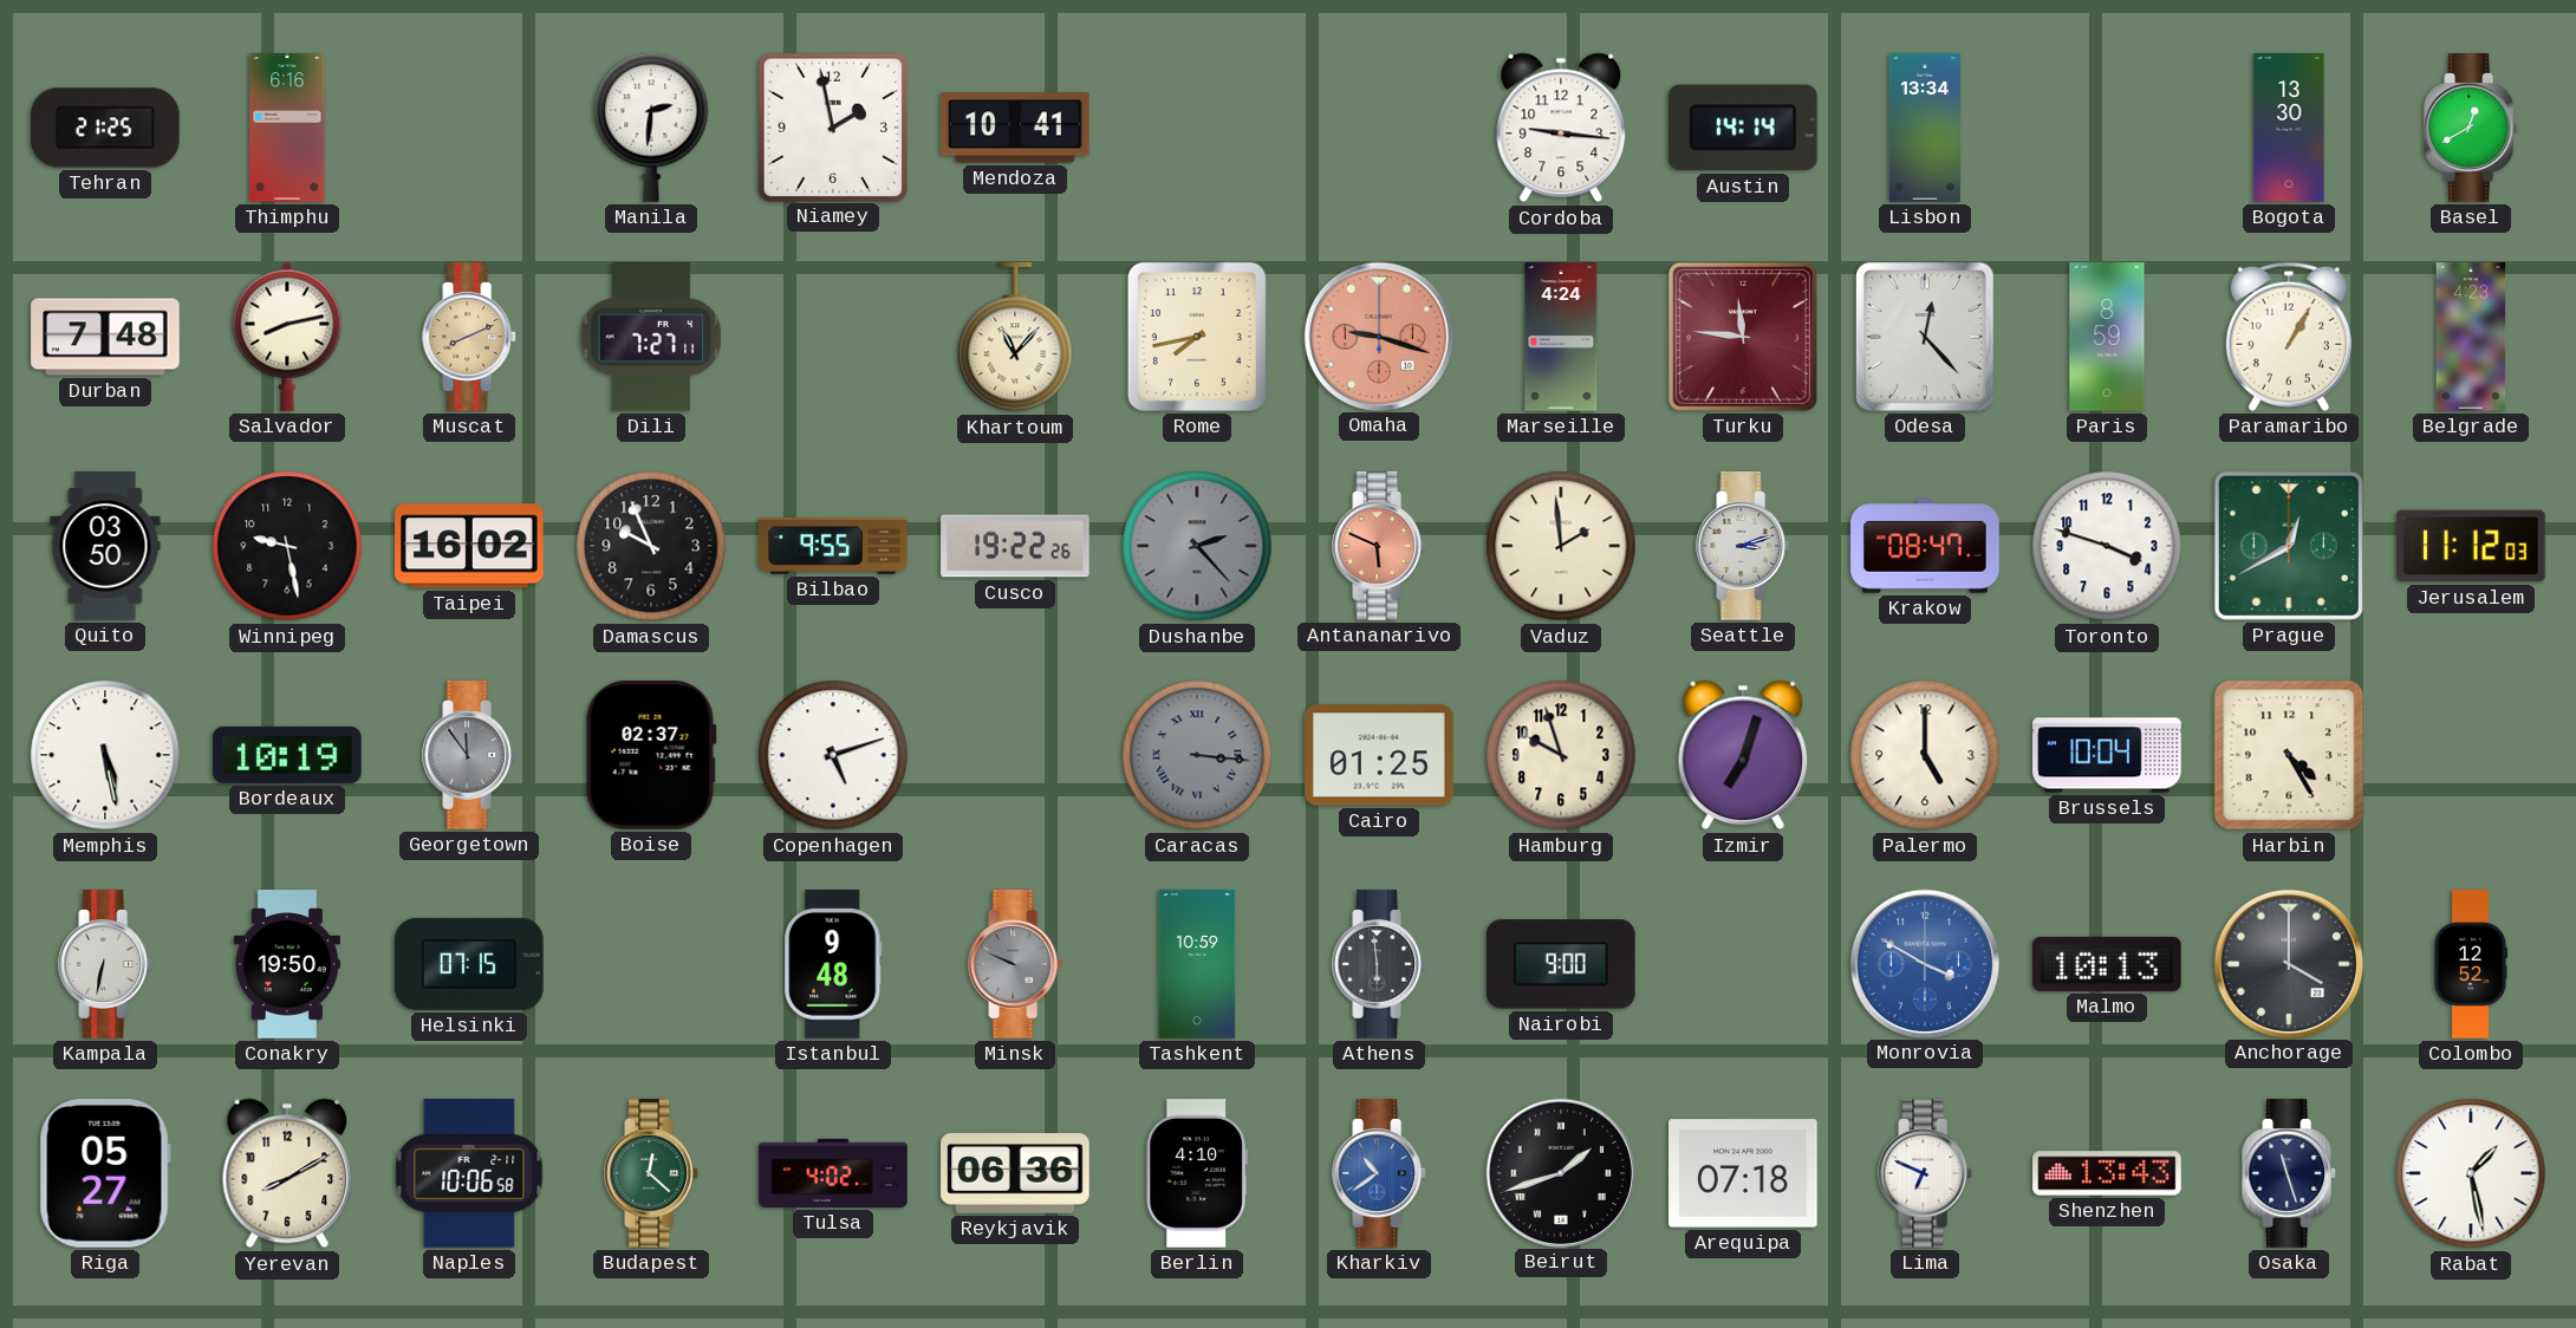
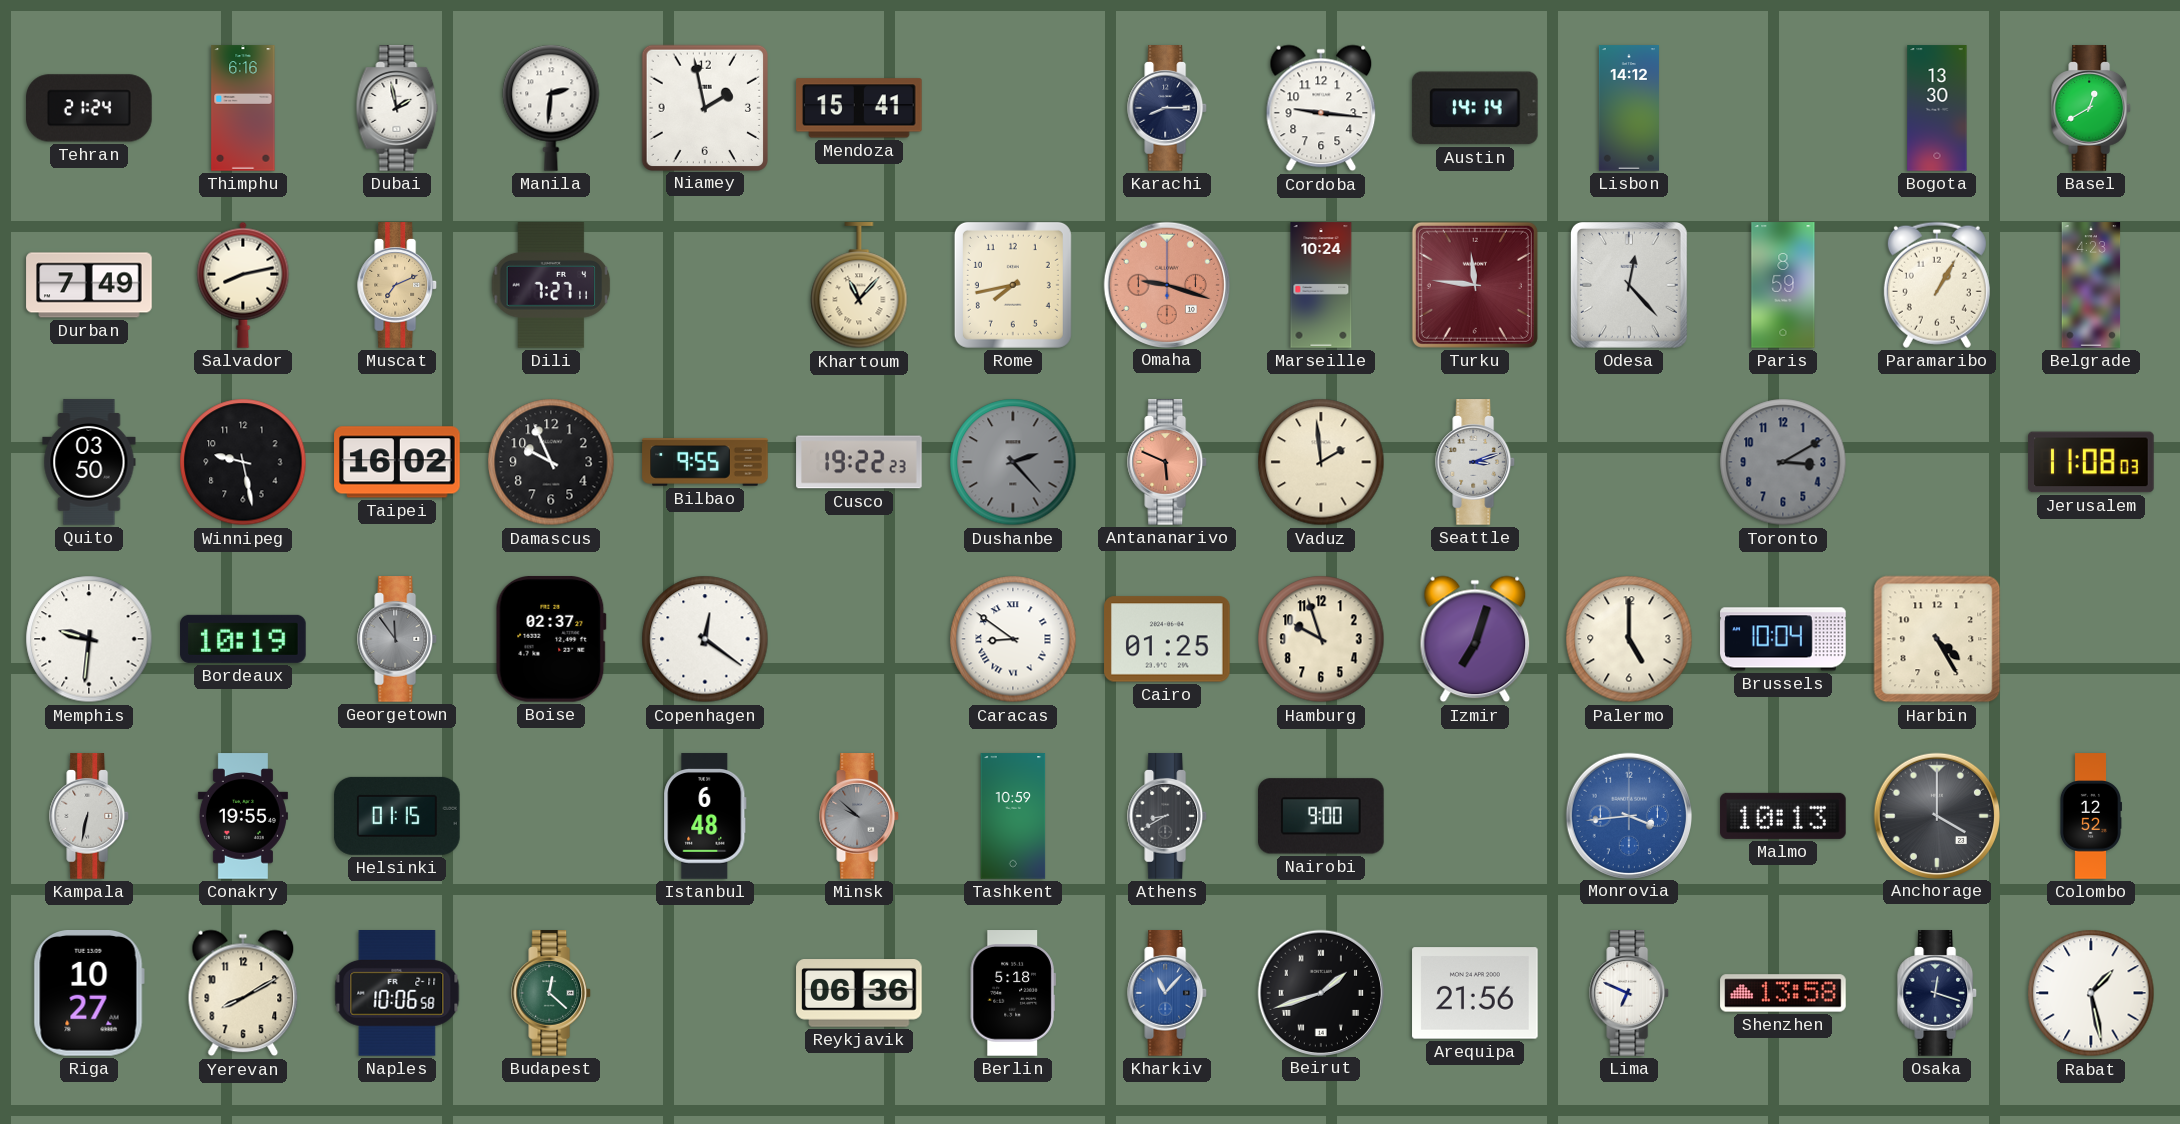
Tehran: 21:25 -> 21:24 (89, 108)
Dubai: none -> 1:58 (397, 108)
Mendoza: 10:41 -> 15:41 (859, 108)
Karachi: none -> 8:15 (1168, 108)
Lisbon: 13:34 -> 14:12 (1629, 108)
Durban: 7:48 -> 7:49 (89, 285)
Muscat: 8:11 -> 7:11 (398, 285)
Marseille: 4:24 -> 10:24 (1321, 285)
Cusco: 19:22:26 -> 19:22:23 (859, 462)
Krakow: 08:47 -> none (1925, 546)
Toronto: 3:48 -> 3:10 (1783, 462)
Toronto dial: white -> grey (1783, 462)
Prague: 12:40 -> none (2289, 546)
Jerusalem: 11:12 -> 11:08 (2091, 462)
Memphis: 5:28 -> 9:31 (89, 639)
Copenhagen: 5:12 -> 12:21 (705, 639)
Caracas: 3:16 -> 8:51 (1013, 639)
Caracas dial: grey -> white (1013, 639)
Conakry: 19:50 -> 19:55 (243, 816)
Helsinki: 07:15 -> 01:15 (397, 816)
Istanbul: 9:48 -> 6:48 (705, 816)
Minsk: 9:49 -> 9:52 (860, 816)
Athens: 5:59 -> 8:40 (1168, 816)
Monrovia: 3:50 -> 3:44 (1628, 815)
Riga: 05:27 -> 10:27 (89, 994)
Tulsa: 4:02 -> none (833, 1173)
Berlin: 4:10 -> 5:18 (1013, 993)
Kharkiv: 10:39 -> 11:07 (1168, 993)
Arequipa: 07:18 -> 21:56 (1475, 993)
Shenzhen: 13:43 -> 13:58 (1783, 993)
Osaka: 11:27 -> 12:18 (1938, 993)
